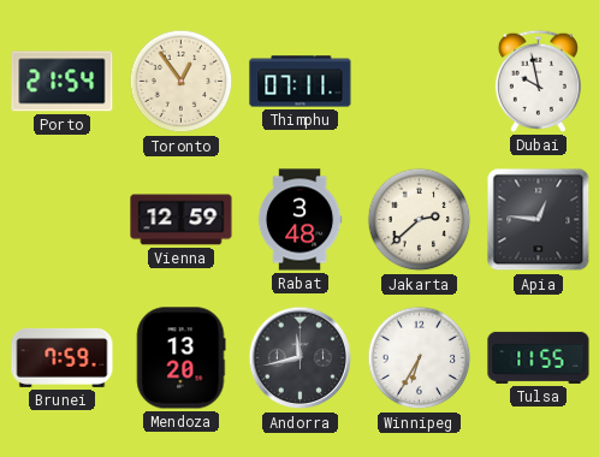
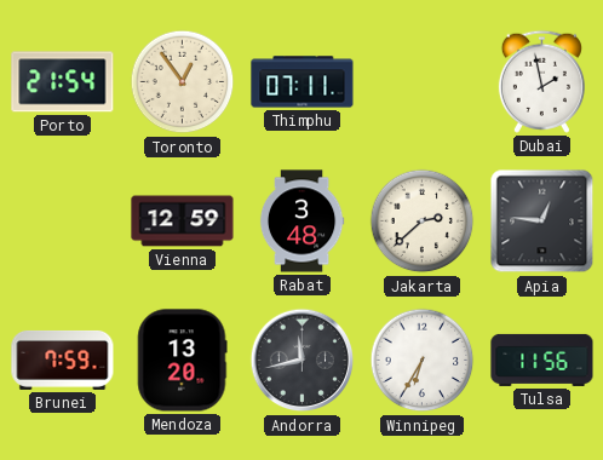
Dubai: 9:58 -> 1:58 (541, 81)
Tulsa: 11:55 -> 11:56 (542, 360)
